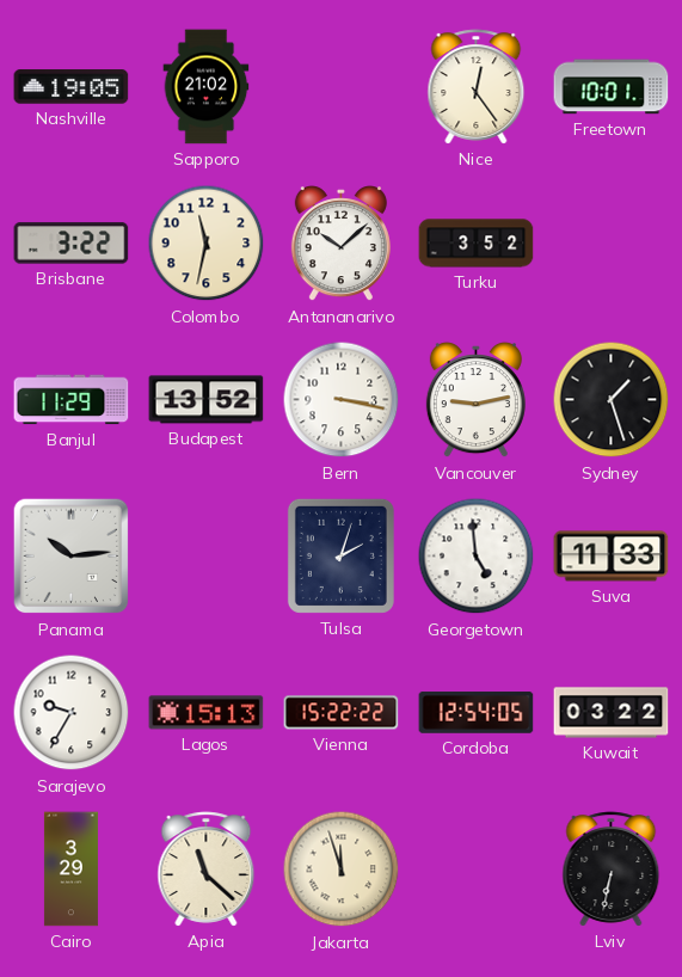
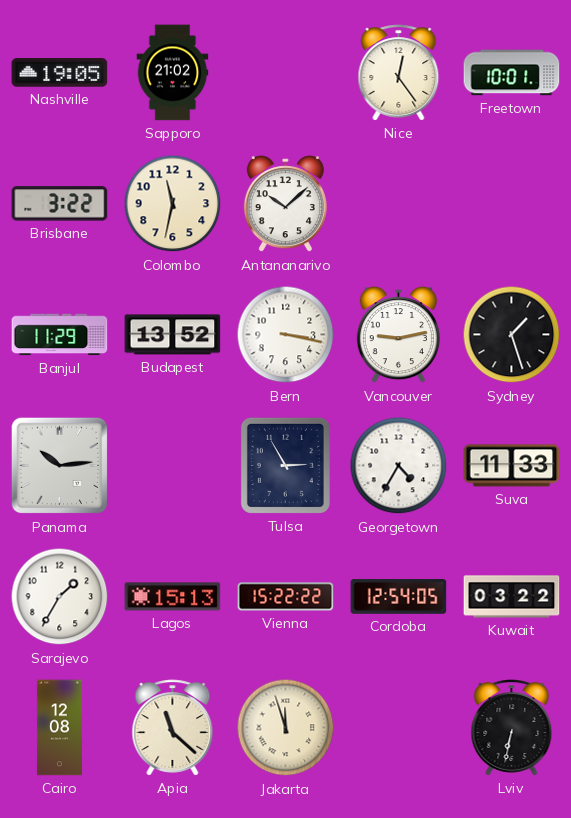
Turku: 3:52 -> none (477, 244)
Tulsa: 2:03 -> 2:55 (285, 465)
Georgetown: 4:59 -> 4:35 (399, 466)
Sarajevo: 9:35 -> 1:35 (60, 597)
Cairo: 3:29 -> 12:08 (59, 728)
